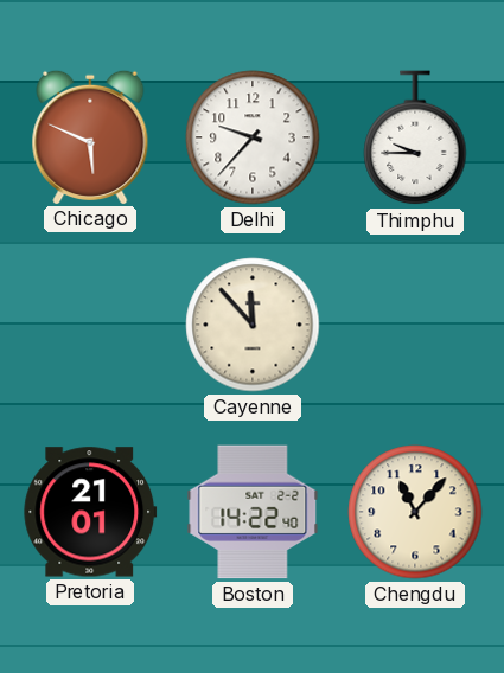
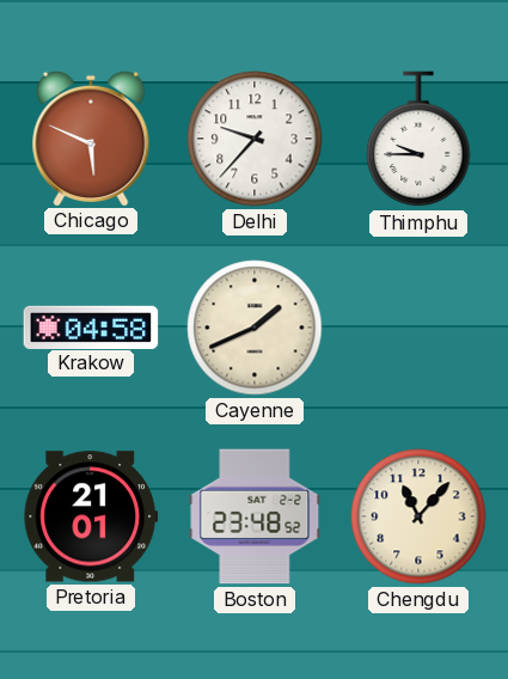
Krakow: none -> 04:58 (91, 326)
Cayenne: 11:53 -> 1:41 (255, 328)
Boston: 14:22 -> 23:48 (255, 516)
